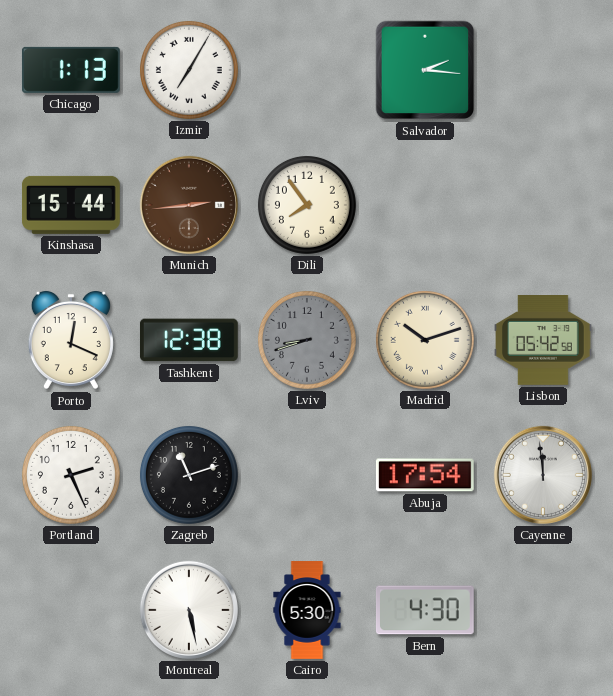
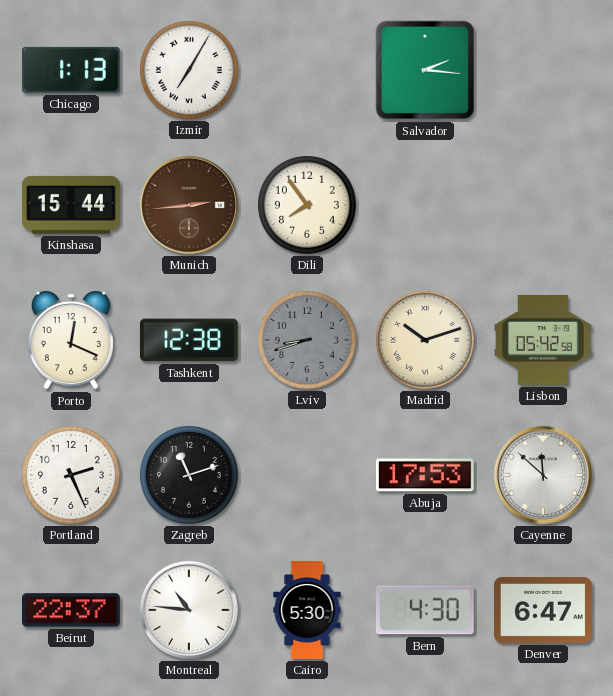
Abuja: 17:54 -> 17:53 (425, 475)
Cayenne: 11:59 -> 11:52 (543, 475)
Beirut: none -> 22:37 (72, 610)
Montreal: 5:28 -> 10:46 (189, 610)
Denver: none -> 6:47 (544, 610)
